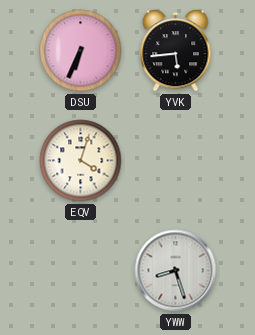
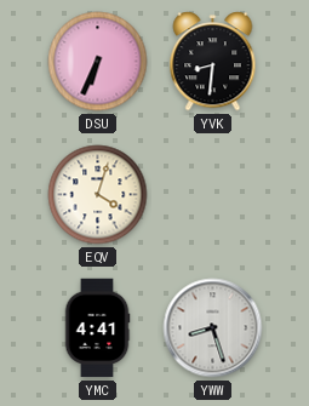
YVK: 5:44 -> 8:31 (213, 62)
YMC: none -> 4:41 (97, 328)
